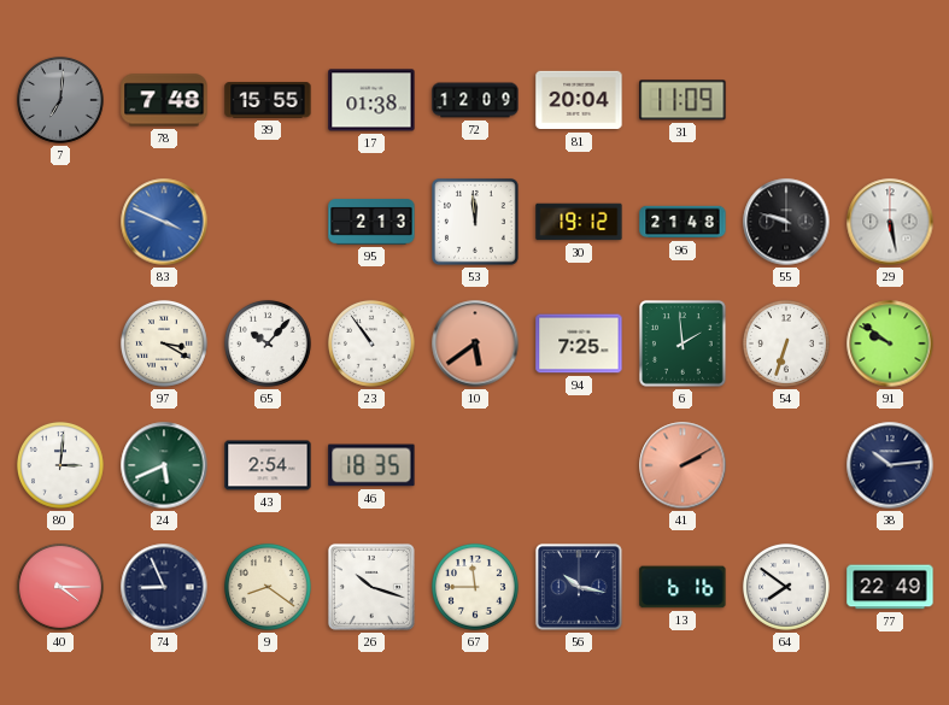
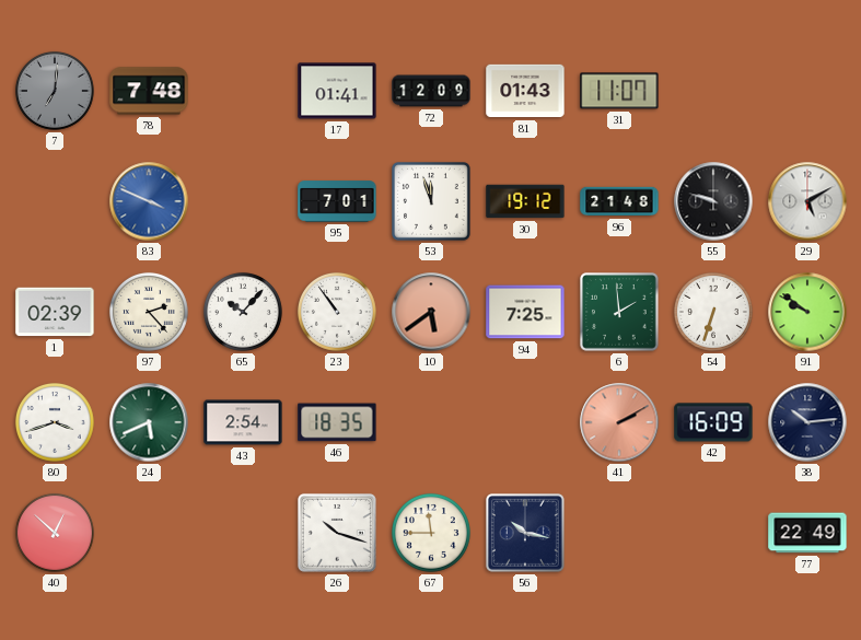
39: 15:55 -> none (268, 100)
17: 01:38 -> 01:41 (337, 91)
81: 20:04 -> 01:43 (525, 91)
31: 11:09 -> 11:07 (619, 91)
95: 2:13 -> 7:01 (337, 201)
53: 11:59 -> 11:57 (432, 202)
29: 5:28 -> 5:10 (807, 201)
1: none -> 02:39 (55, 312)
97: 3:20 -> 2:23 (149, 312)
80: 3:01 -> 3:42 (55, 422)
42: none -> 16:09 (713, 422)
40: 4:15 -> 12:52 (55, 533)
74: 8:56 -> none (164, 587)
9: 8:21 -> none (268, 587)
13: 6:16 -> none (683, 587)
64: 7:51 -> none (786, 587)
